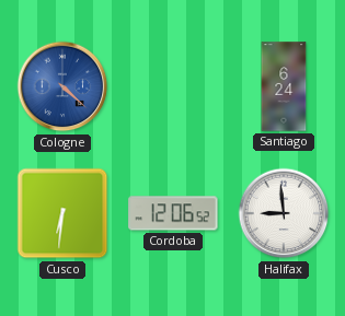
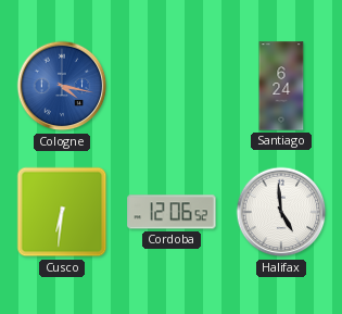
Cologne: 4:22 -> 4:17 (62, 86)
Halifax: 8:59 -> 4:59 (281, 212)
